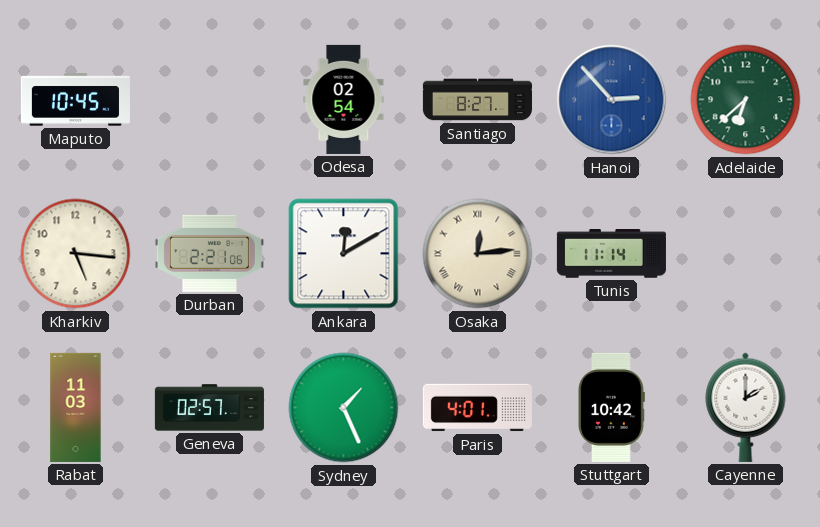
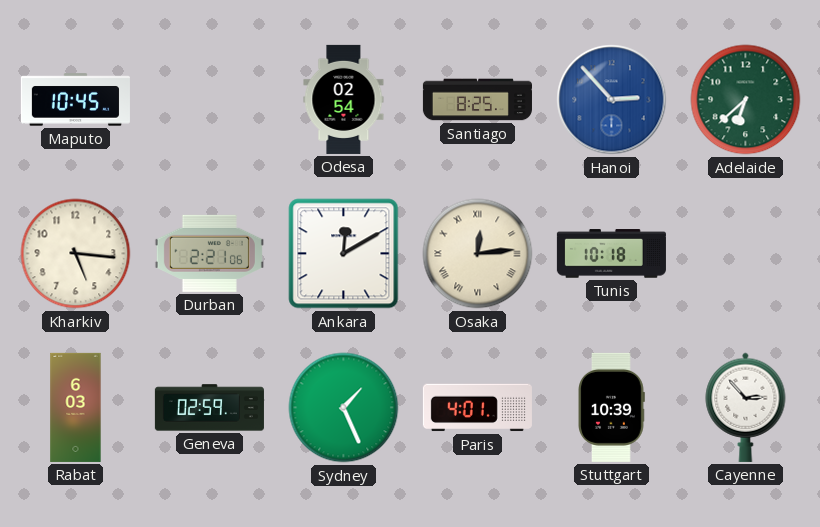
Santiago: 8:27 -> 8:25 (477, 100)
Tunis: 11:14 -> 10:18 (611, 254)
Rabat: 11:03 -> 6:03 (76, 407)
Geneva: 02:57 -> 02:59 (209, 408)
Stuttgart: 10:42 -> 10:39 (611, 407)
Cayenne: 2:00 -> 2:53 (746, 407)
